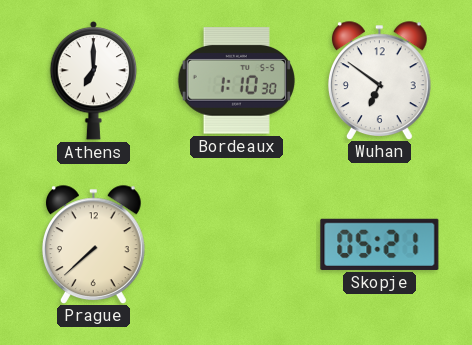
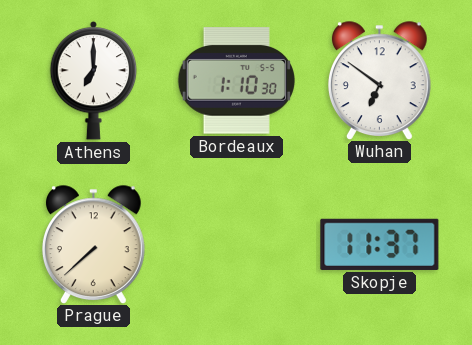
Skopje: 05:21 -> 11:37 (380, 244)
